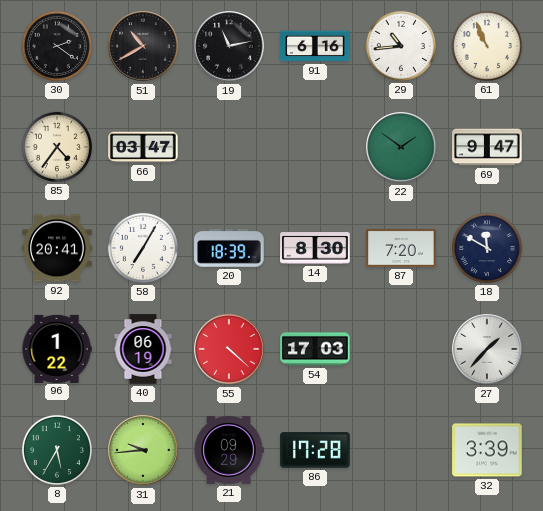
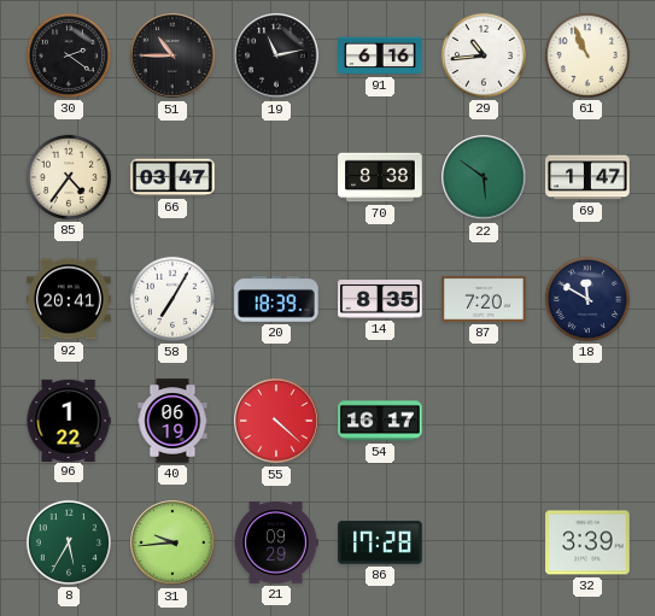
51: 10:40 -> 10:45 (172, 55)
70: none -> 8:38 (380, 177)
22: 1:51 -> 5:51 (484, 177)
69: 9:47 -> 1:47 (587, 177)
14: 8:30 -> 8:35 (380, 299)
54: 17:03 -> 16:17 (380, 421)
27: 1:37 -> none (487, 349)
